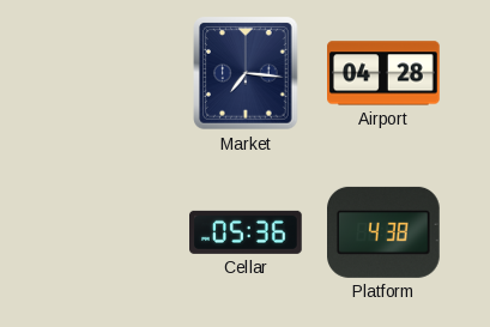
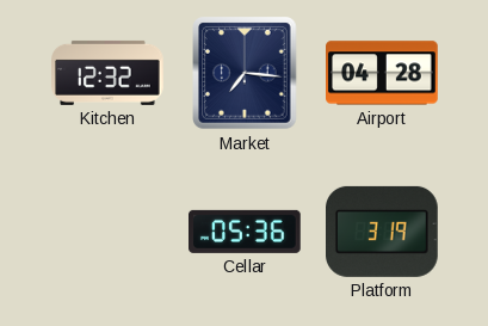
Kitchen: none -> 12:32 (107, 73)
Platform: 4:38 -> 3:19 (383, 232)
